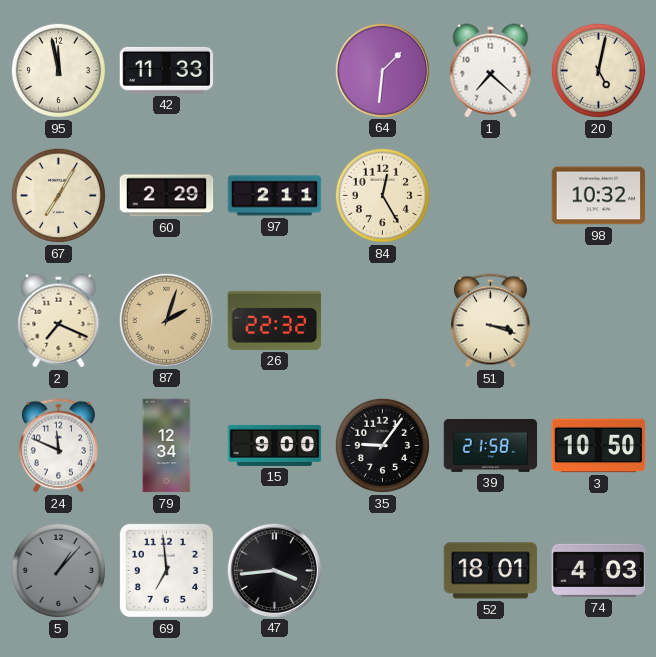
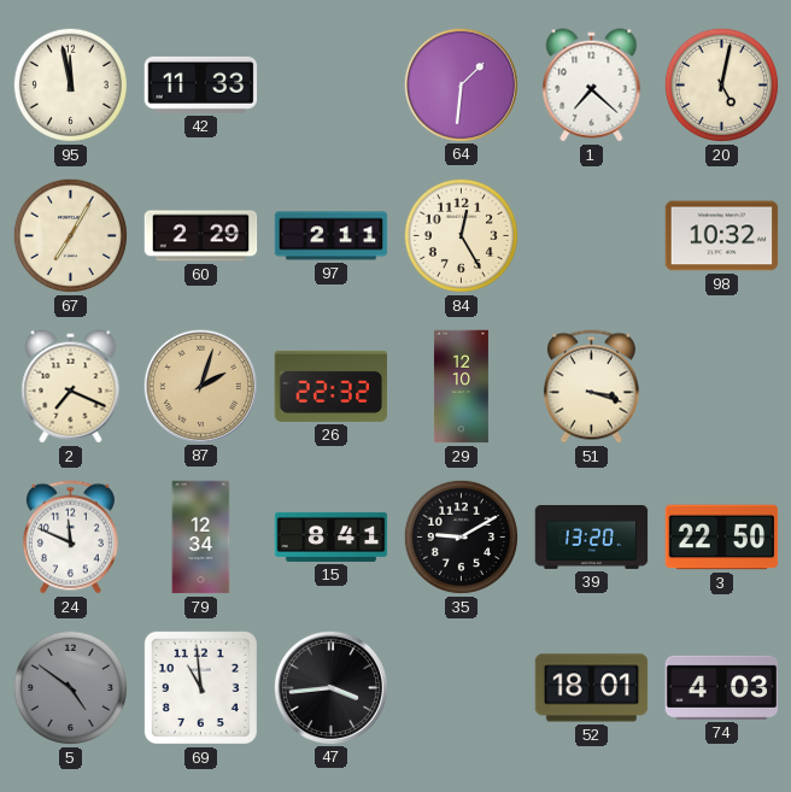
29: none -> 12:10 (461, 387)
15: 9:00 -> 8:41 (332, 536)
35: 9:06 -> 9:10 (461, 536)
39: 21:58 -> 13:20 (592, 536)
3: 10:50 -> 22:50 (722, 538)
5: 1:07 -> 4:51 (70, 687)
69: 6:59 -> 10:59 (200, 687)
